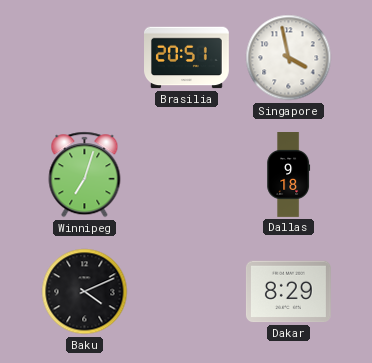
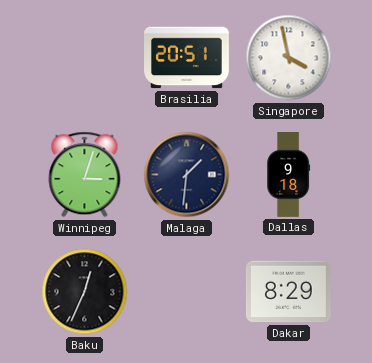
Winnipeg: 7:03 -> 3:03 (85, 175)
Malaga: none -> 1:31 (187, 175)
Baku: 4:11 -> 12:34 (85, 292)
